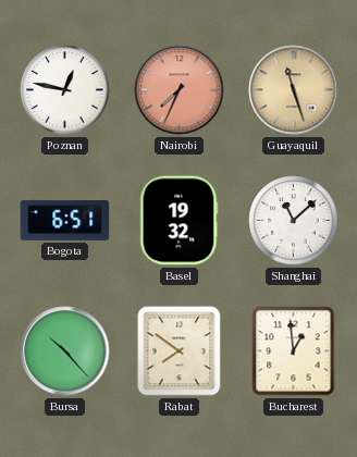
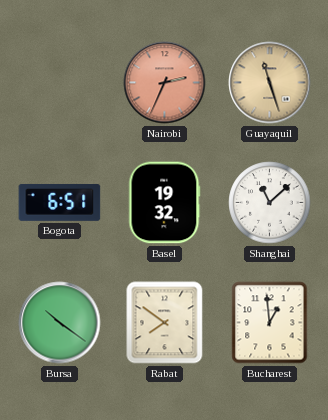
Poznan: 12:47 -> none (65, 90)
Nairobi: 7:34 -> 2:34 (165, 83)
Bursa: 10:23 -> 10:21 (60, 323)
